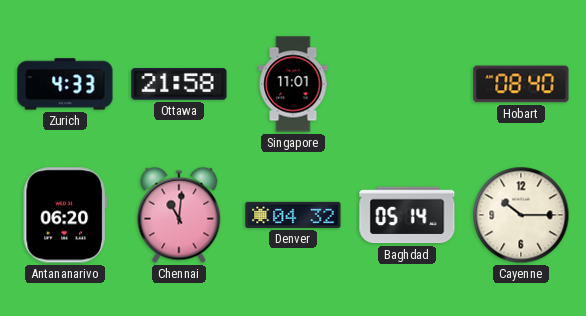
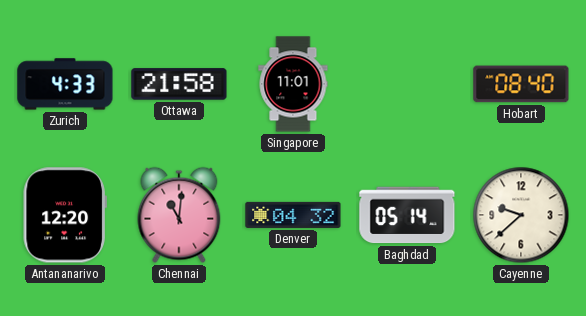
Antananarivo: 06:20 -> 12:20 (65, 215)
Cayenne: 10:15 -> 9:38 (521, 215)
